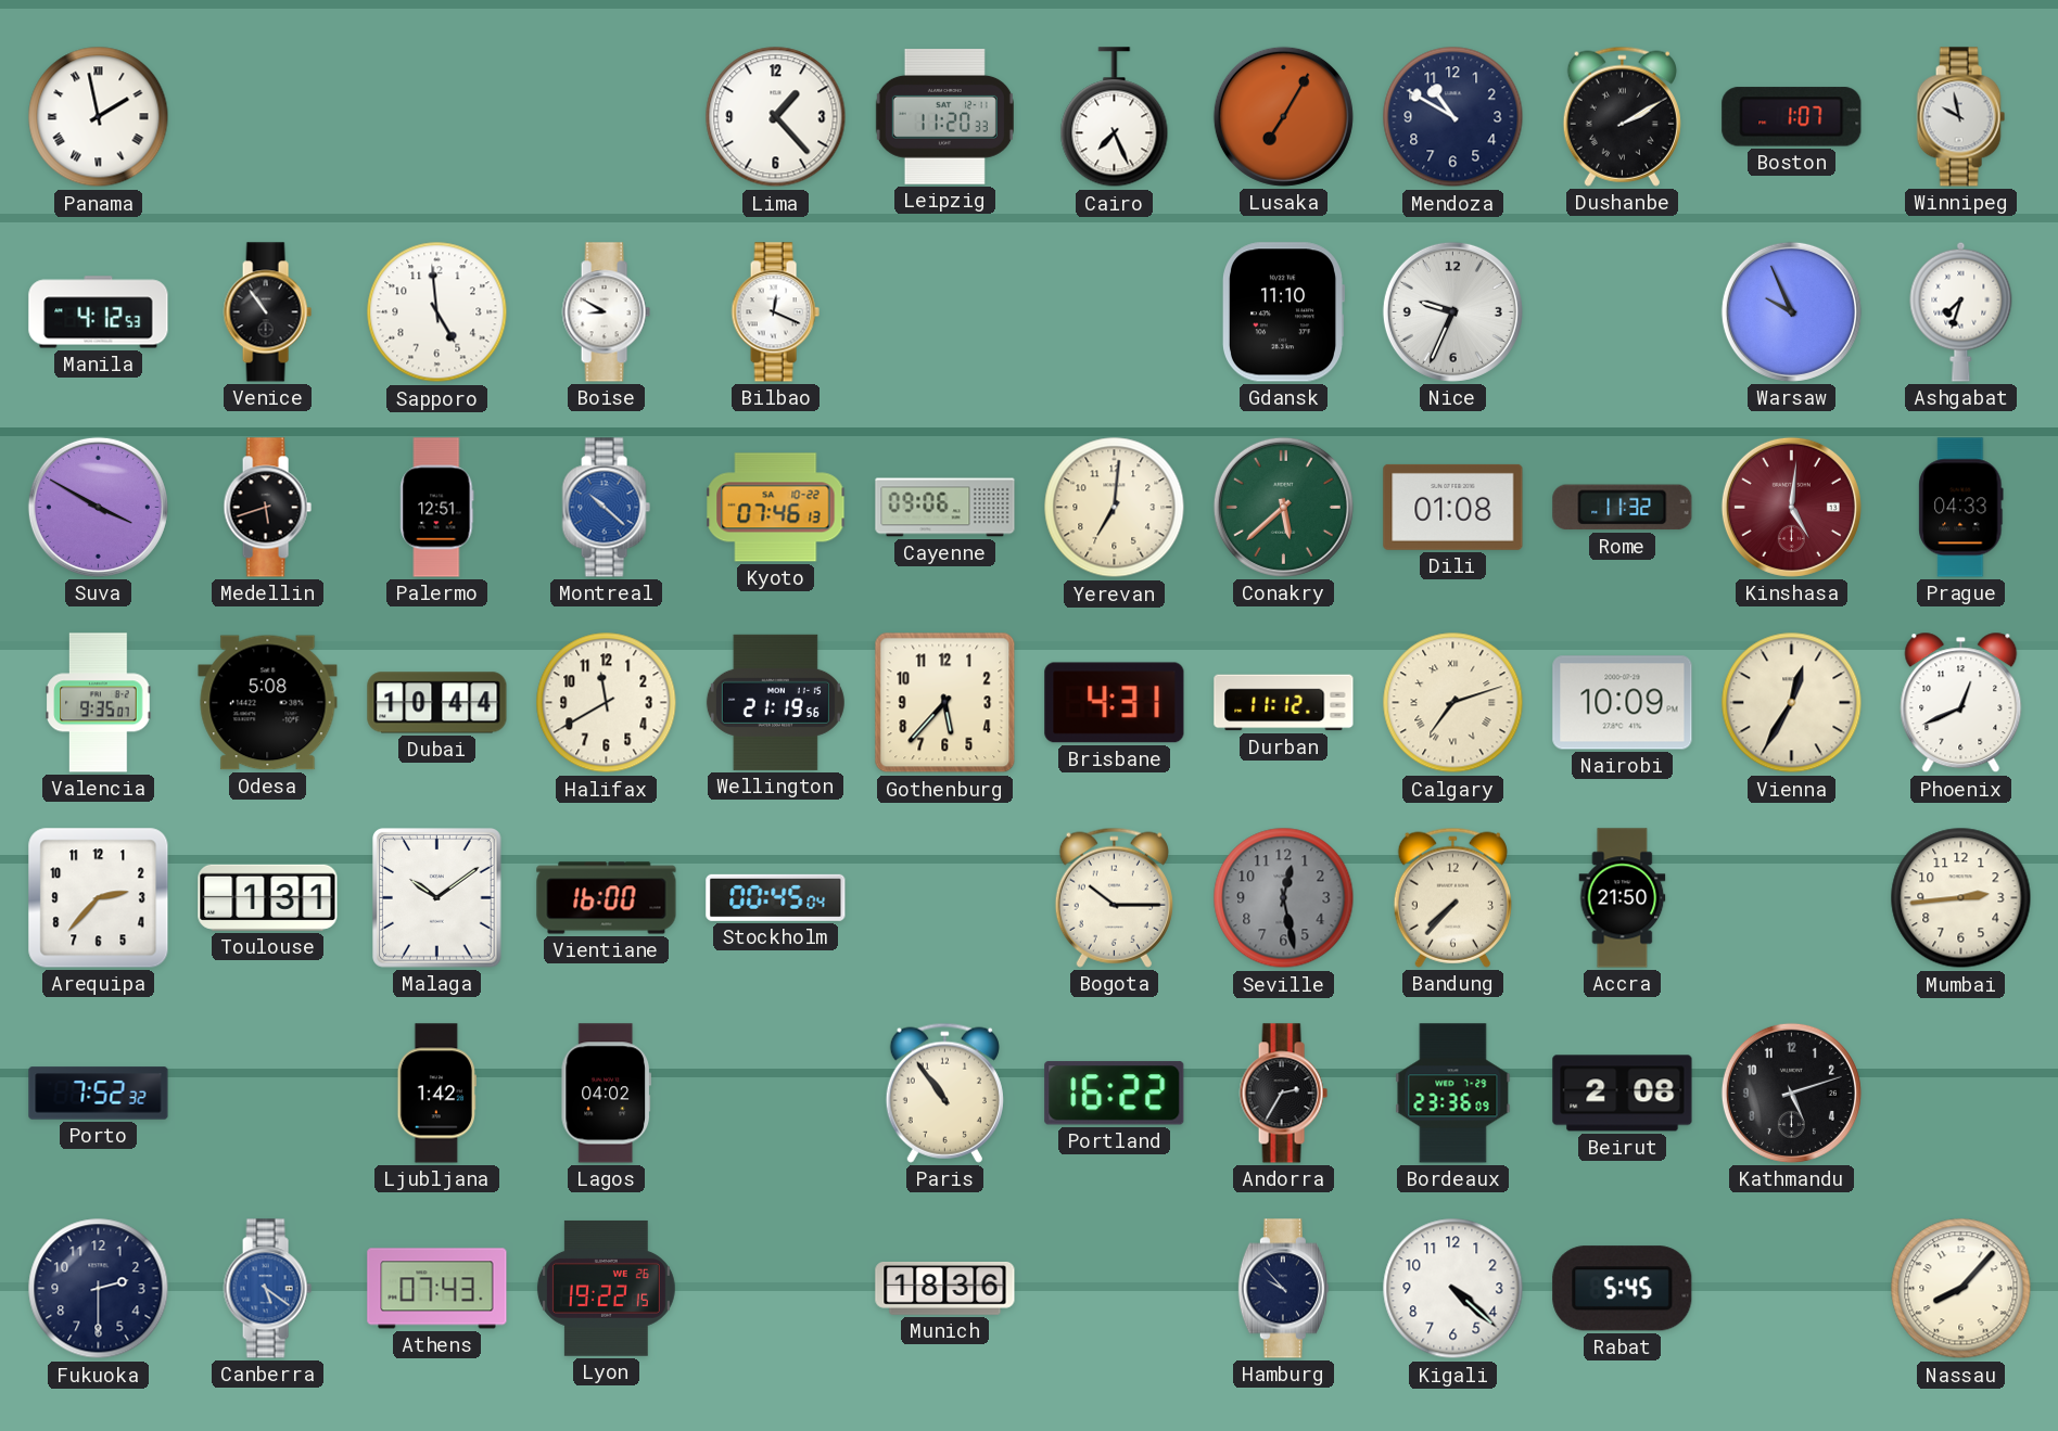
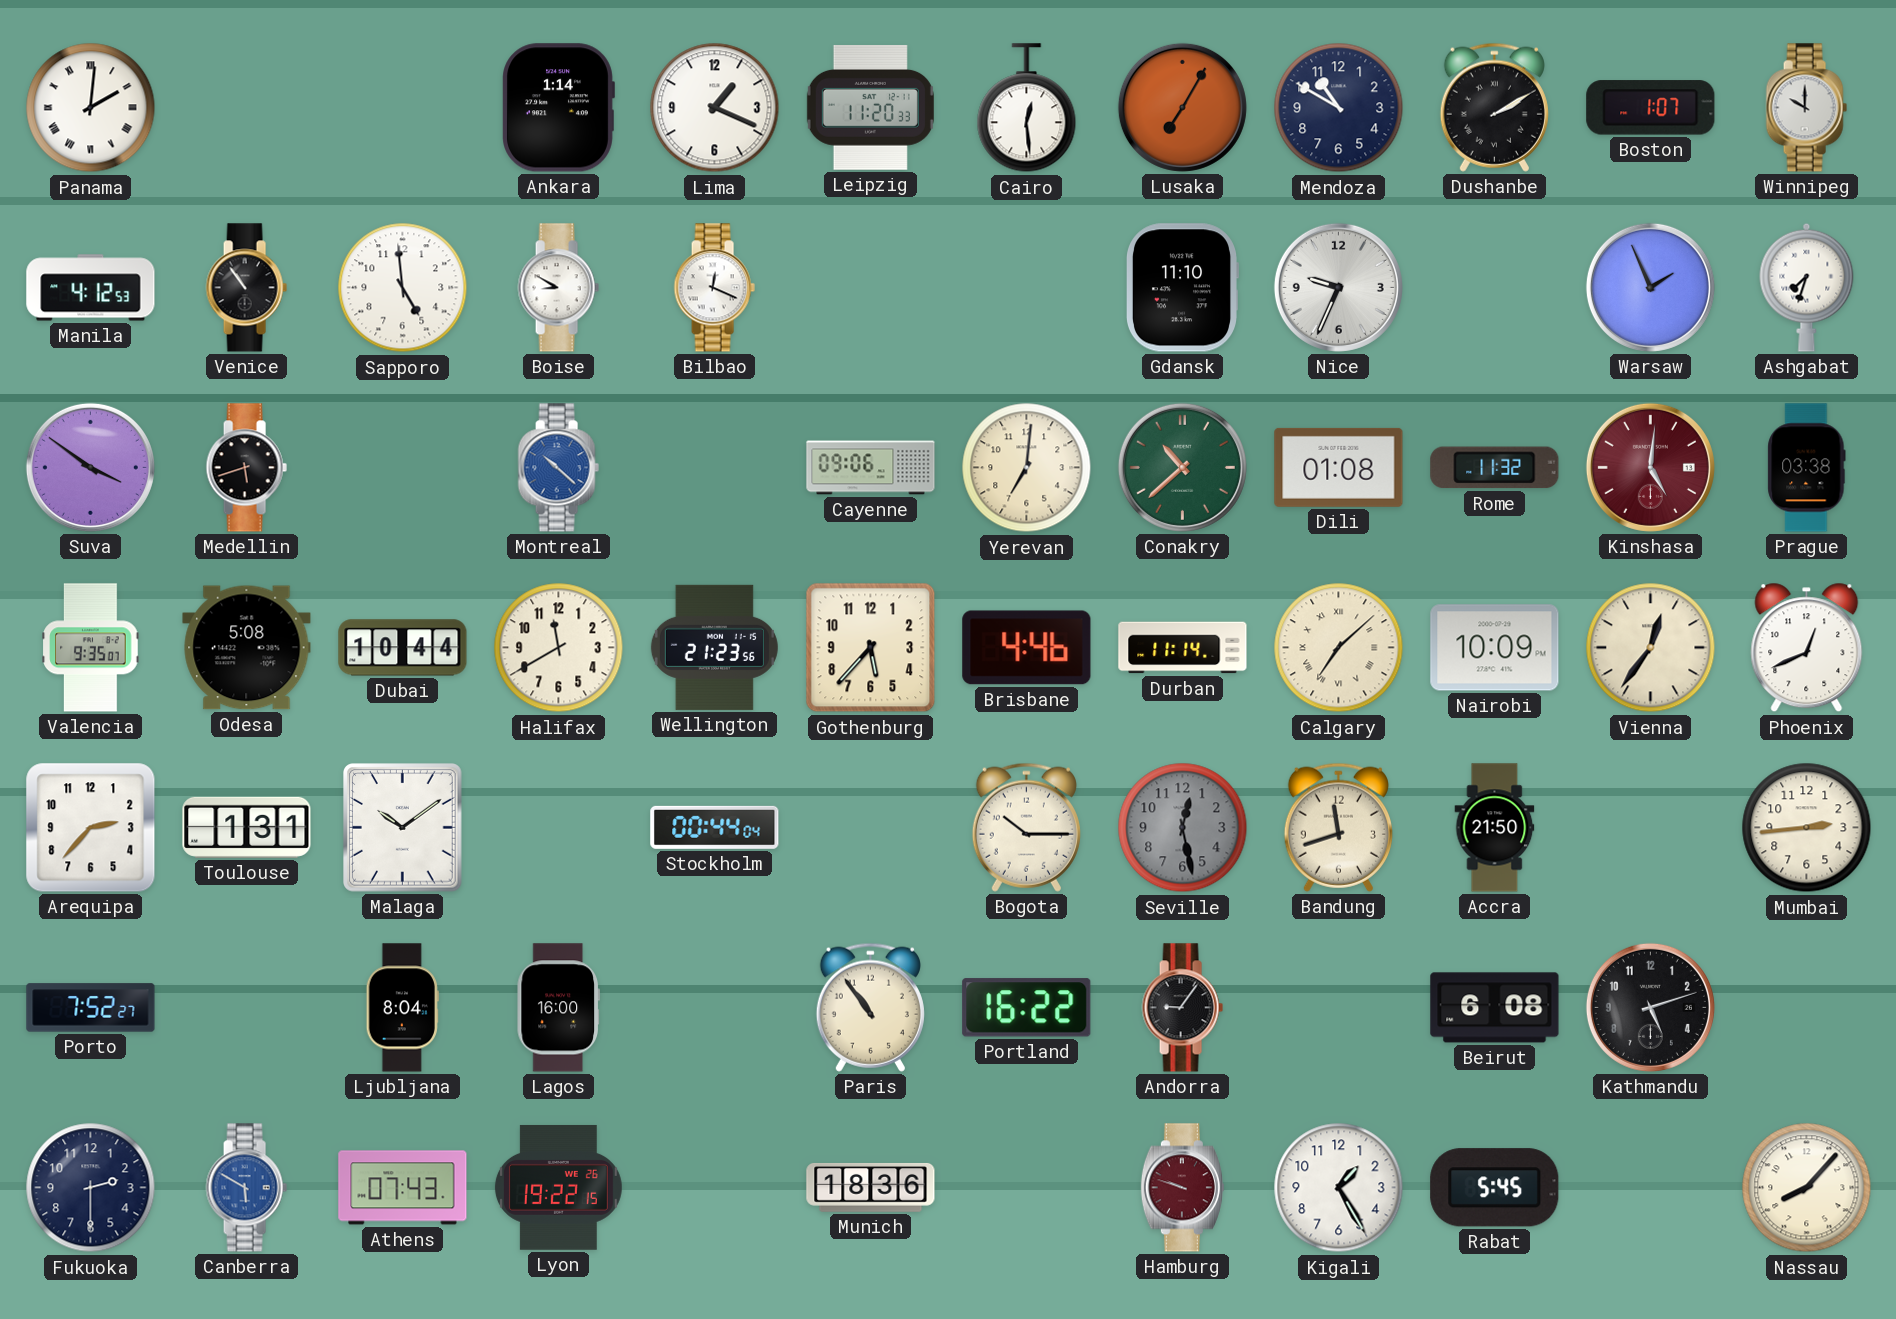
Panama: 1:58 -> 2:01 (91, 108)
Ankara: none -> 1:14 (558, 108)
Lima: 1:23 -> 1:19 (715, 108)
Cairo: 7:26 -> 12:29 (1027, 108)
Winnipeg: 9:58 -> 10:00 (1806, 108)
Warsaw: 9:56 -> 1:56 (1650, 287)
Suva: 3:50 -> 3:51 (90, 467)
Palermo: 12:51 -> none (437, 508)
Kyoto: 07:46 -> none (776, 508)
Conakry: 5:38 -> 10:38 (1182, 467)
Prague: 04:33 -> 03:38 (1807, 468)
Wellington: 21:19 -> 21:23 (714, 647)
Brisbane: 4:31 -> 4:46 (1027, 648)
Durban: 11:12 -> 11:14 (1183, 648)
Calgary: 7:12 -> 7:08 (1339, 648)
Vienna: 12:35 -> 12:36 (1651, 648)
Vientiane: 16:00 -> none (607, 898)
Stockholm: 00:45 -> 00:44 (715, 827)
Bandung: 7:37 -> 11:42 (1338, 827)
Porto: 7:52:32 -> 7:52:27 (91, 1008)
Ljubljana: 1:42 -> 8:04 (402, 1008)
Lagos: 04:02 -> 16:00 (558, 1008)
Andorra: 2:35 -> 9:06 (1182, 1008)
Bordeaux: 23:36 -> none (1453, 1094)
Beirut: 2:08 -> 6:08 (1495, 1008)
Canberra: 5:21 -> 5:50 (246, 1188)
Hamburg: 9:53 -> 9:48 (1182, 1188)
Hamburg dial: navy -> burgundy (1182, 1188)
Kigali: 4:22 -> 1:25 (1339, 1188)
